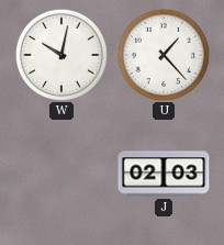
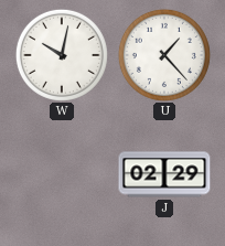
J: 02:03 -> 02:29 (164, 174)
